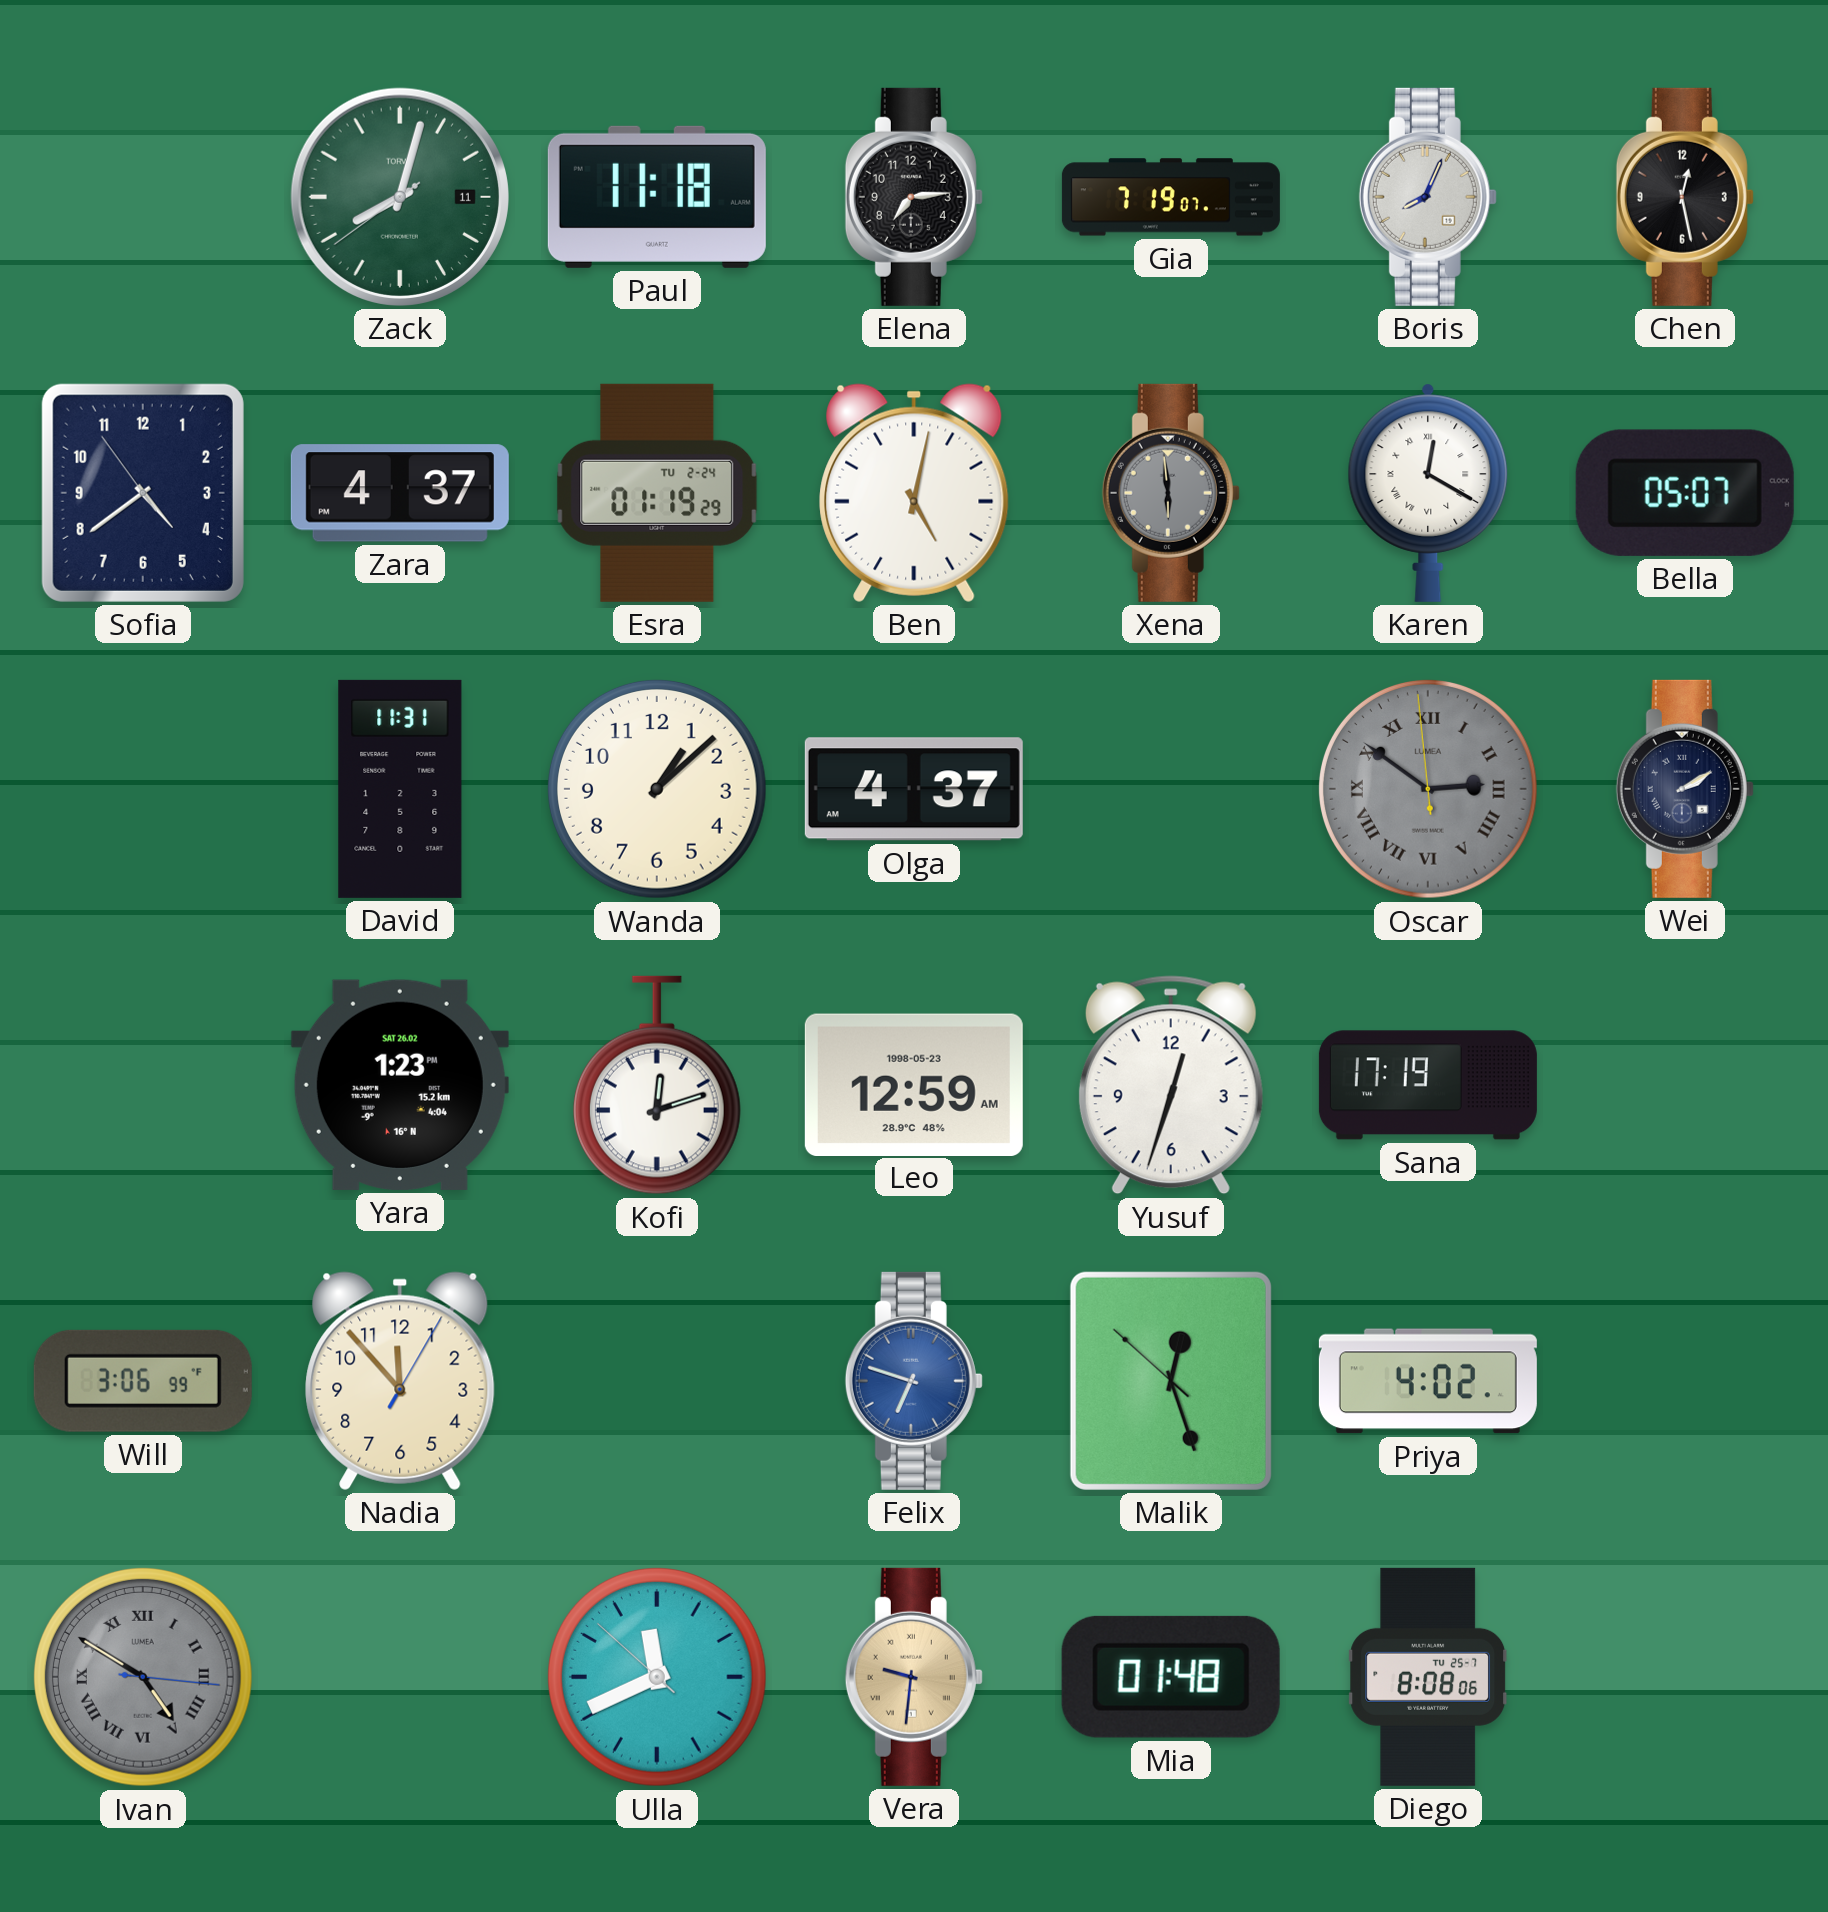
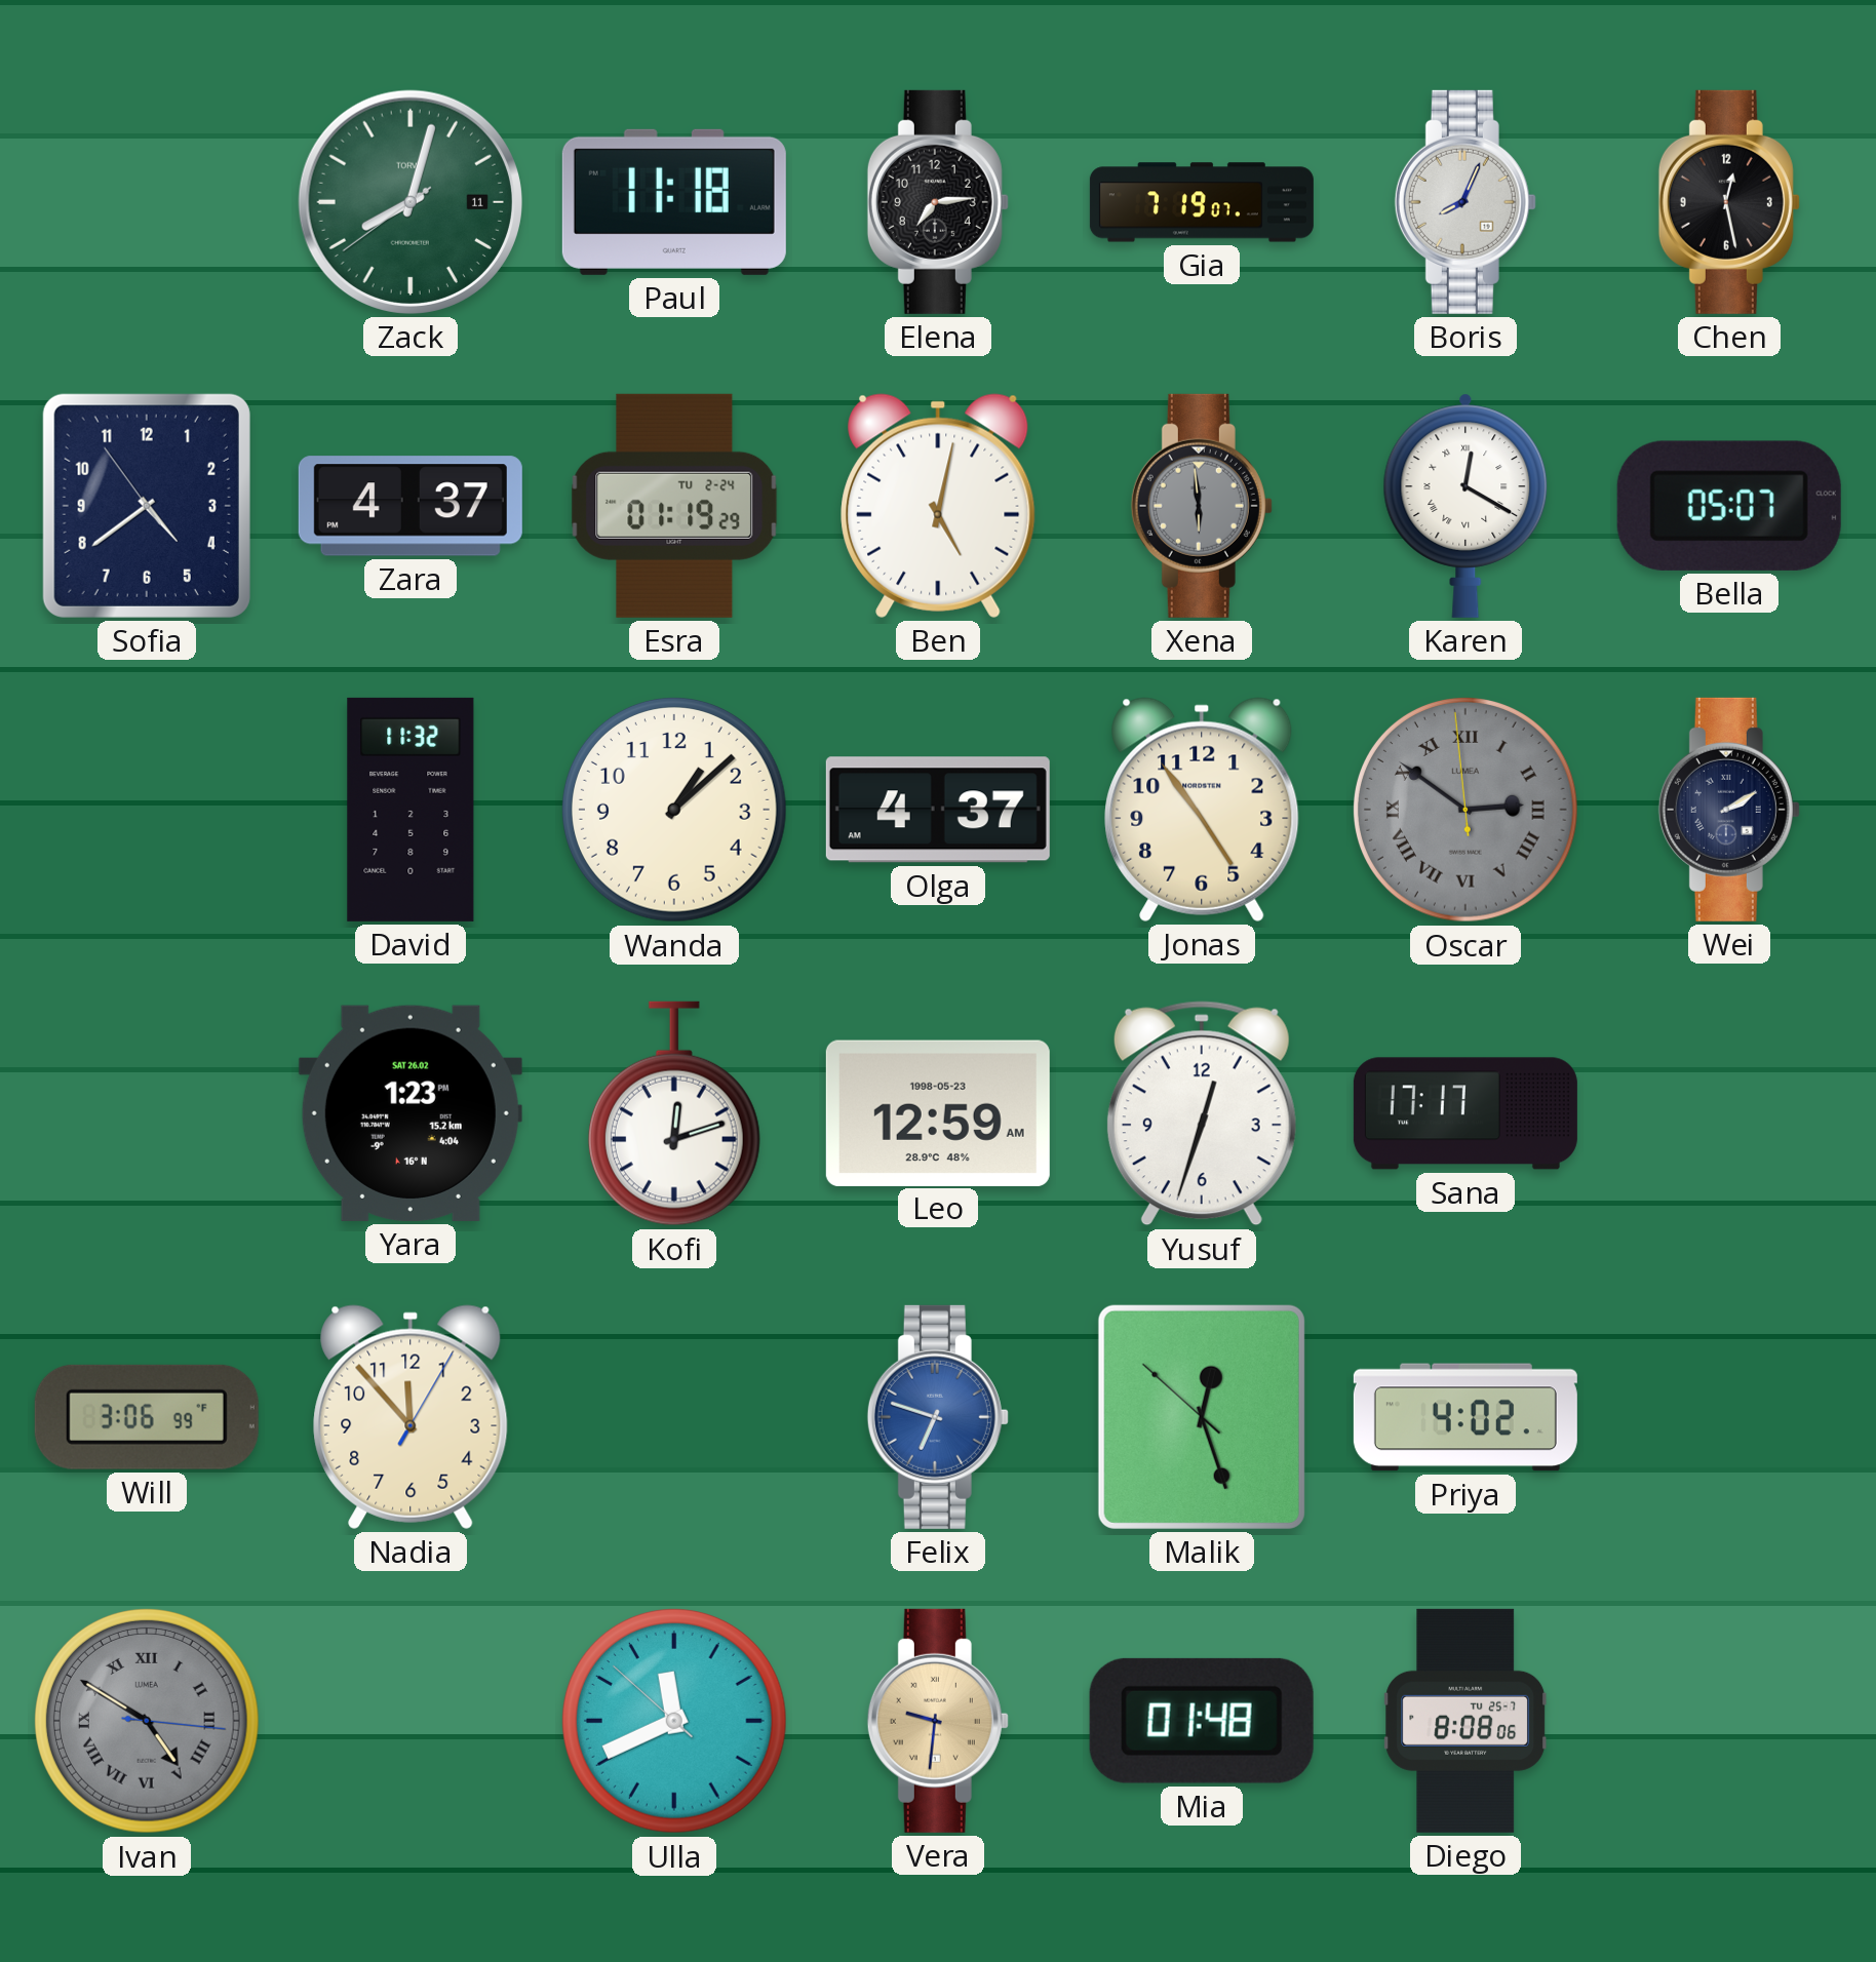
David: 11:31 -> 11:32 (411, 810)
Jonas: none -> 4:54 (1202, 810)
Sana: 17:19 -> 17:17 (1465, 1113)
